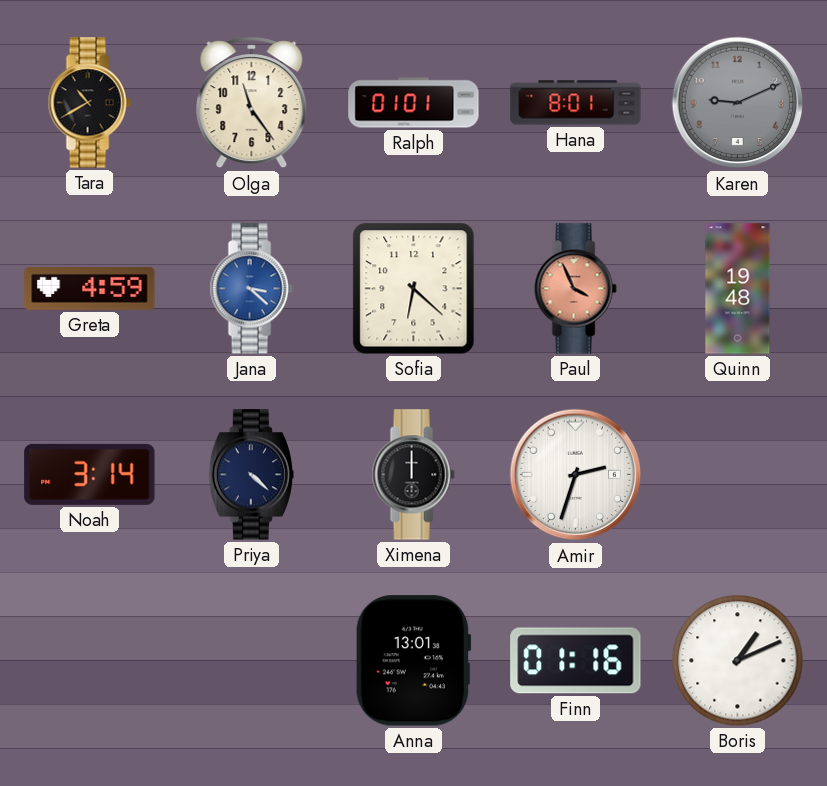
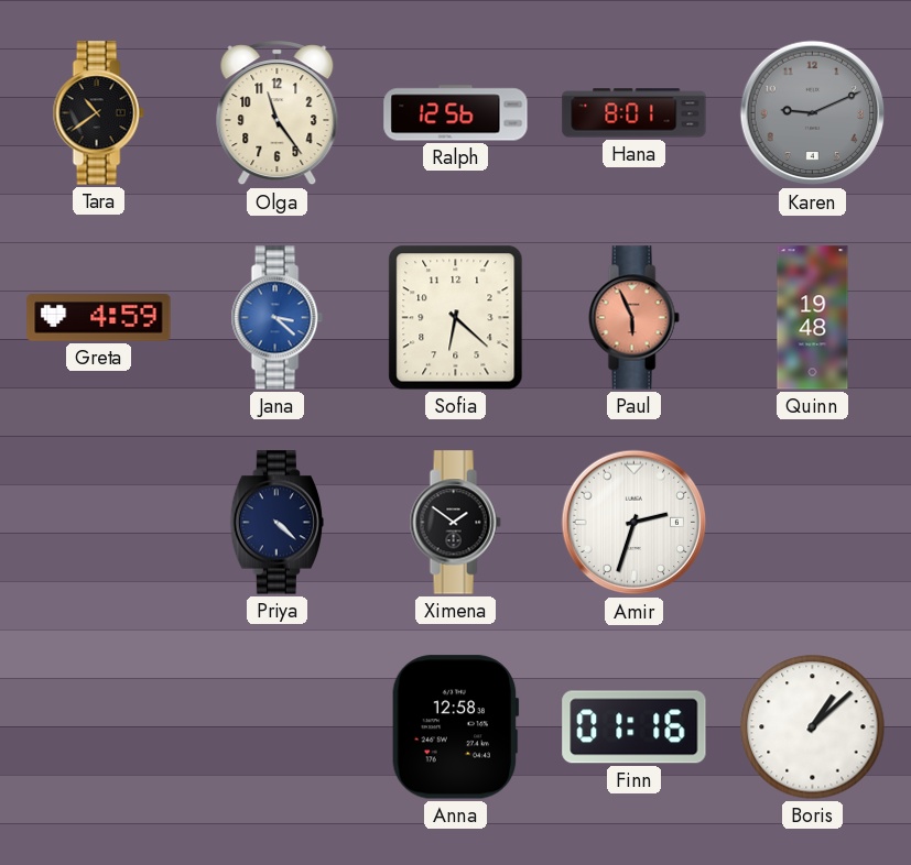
Tara: 10:40 -> 10:39 (98, 113)
Ralph: 01:01 -> 12:56 (456, 113)
Paul: 3:56 -> 5:56 (633, 318)
Noah: 3:14 -> none (90, 474)
Ximena: 12:00 -> 1:51 (455, 523)
Anna: 13:01 -> 12:58 (455, 727)
Boris: 1:11 -> 1:08 (813, 727)
